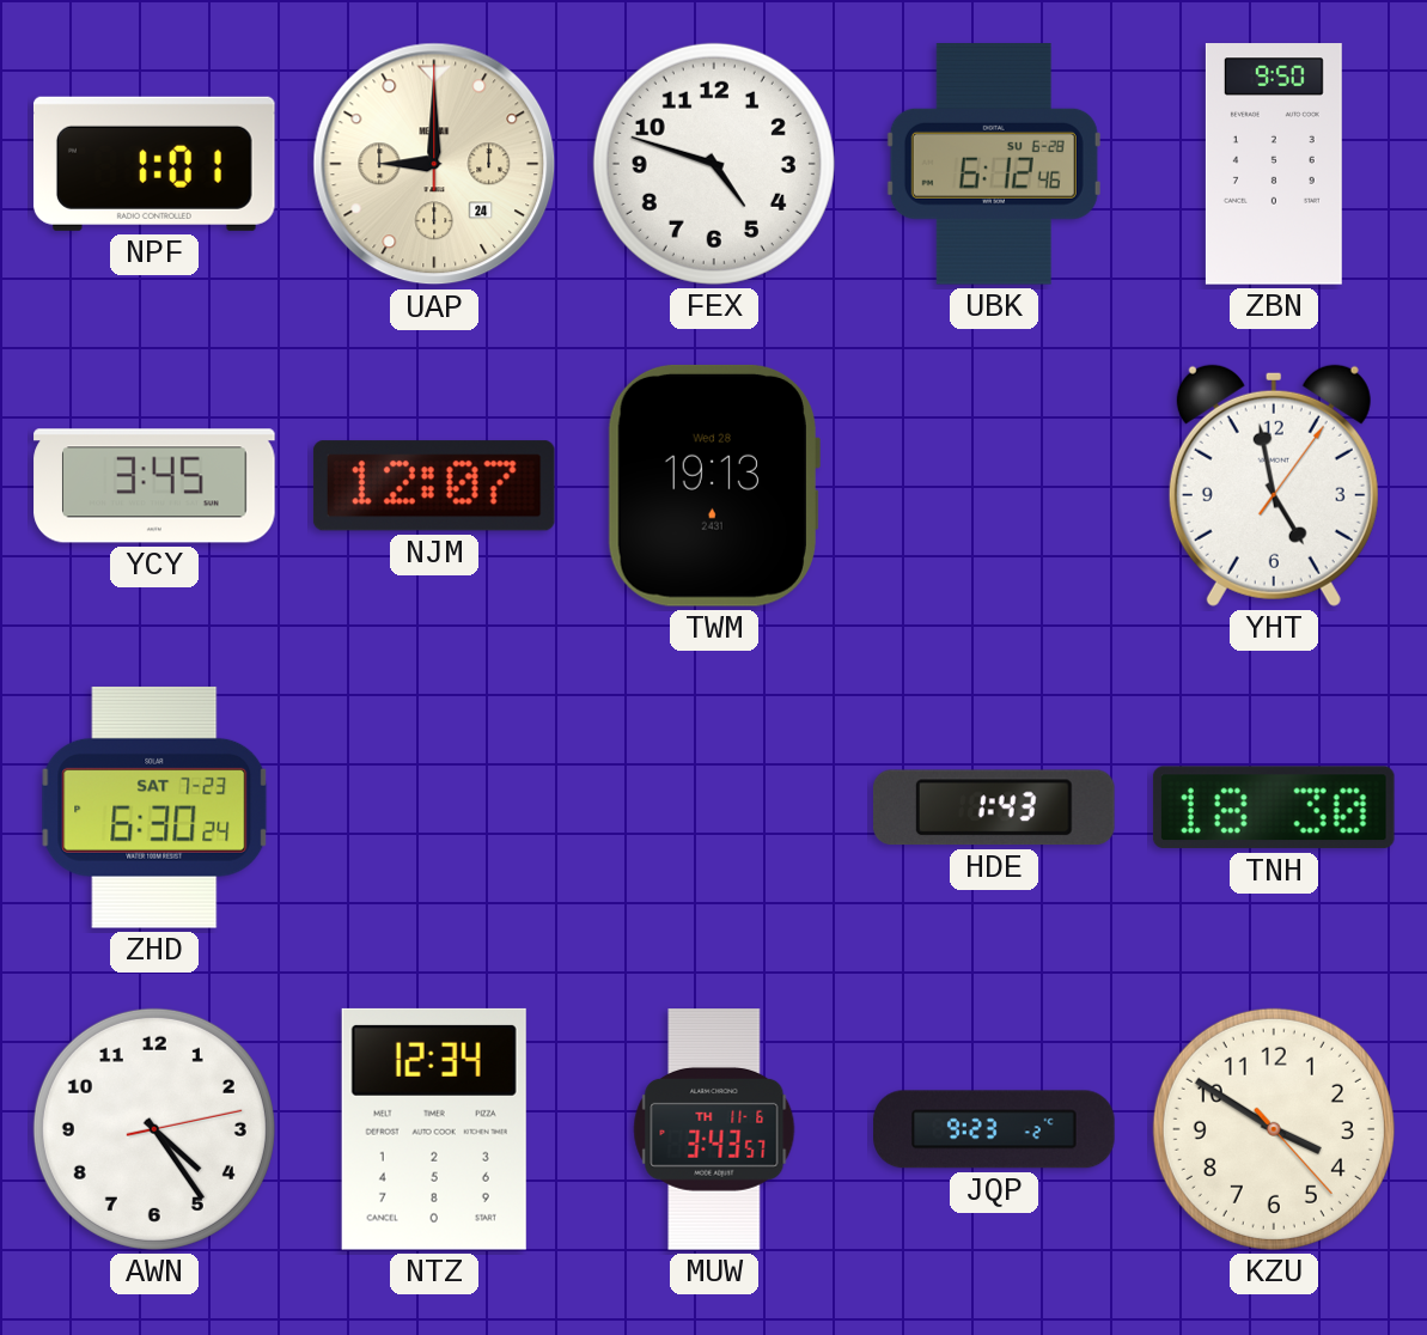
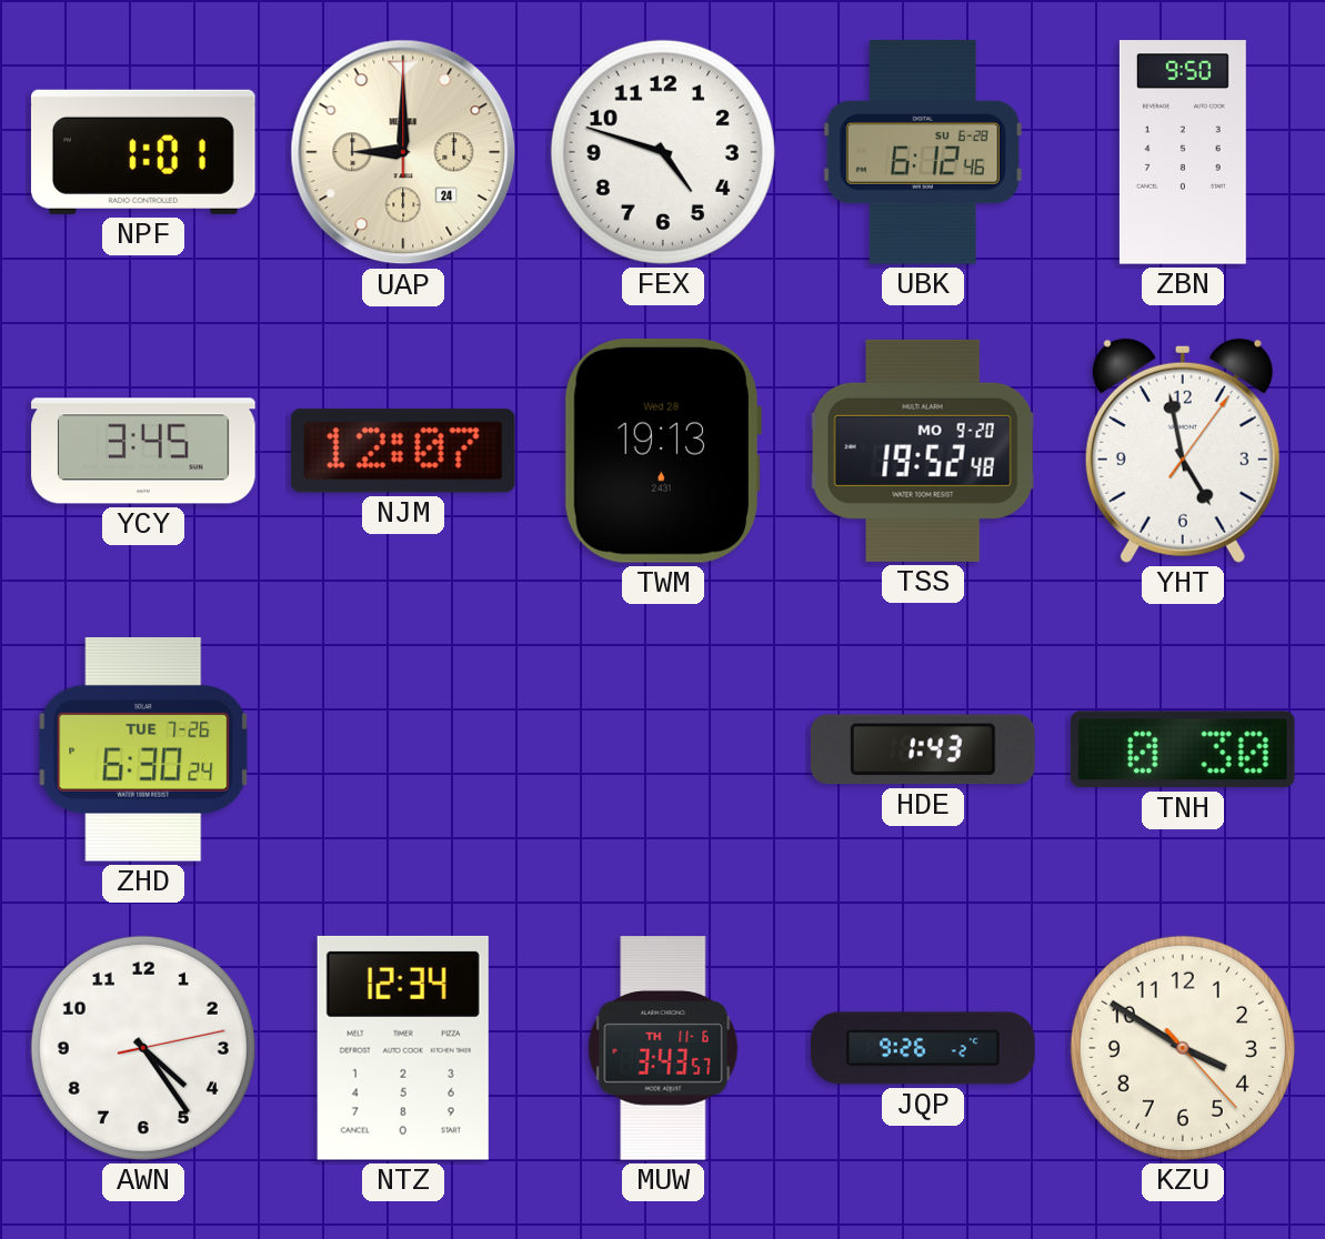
TSS: none -> 19:52 (923, 451)
ZHD date: SAT 7-23 -> TUE 7-26 (143, 749)
TNH: 18:30 -> 0:30 (1183, 749)
JQP: 9:23 -> 9:26 (923, 1048)
